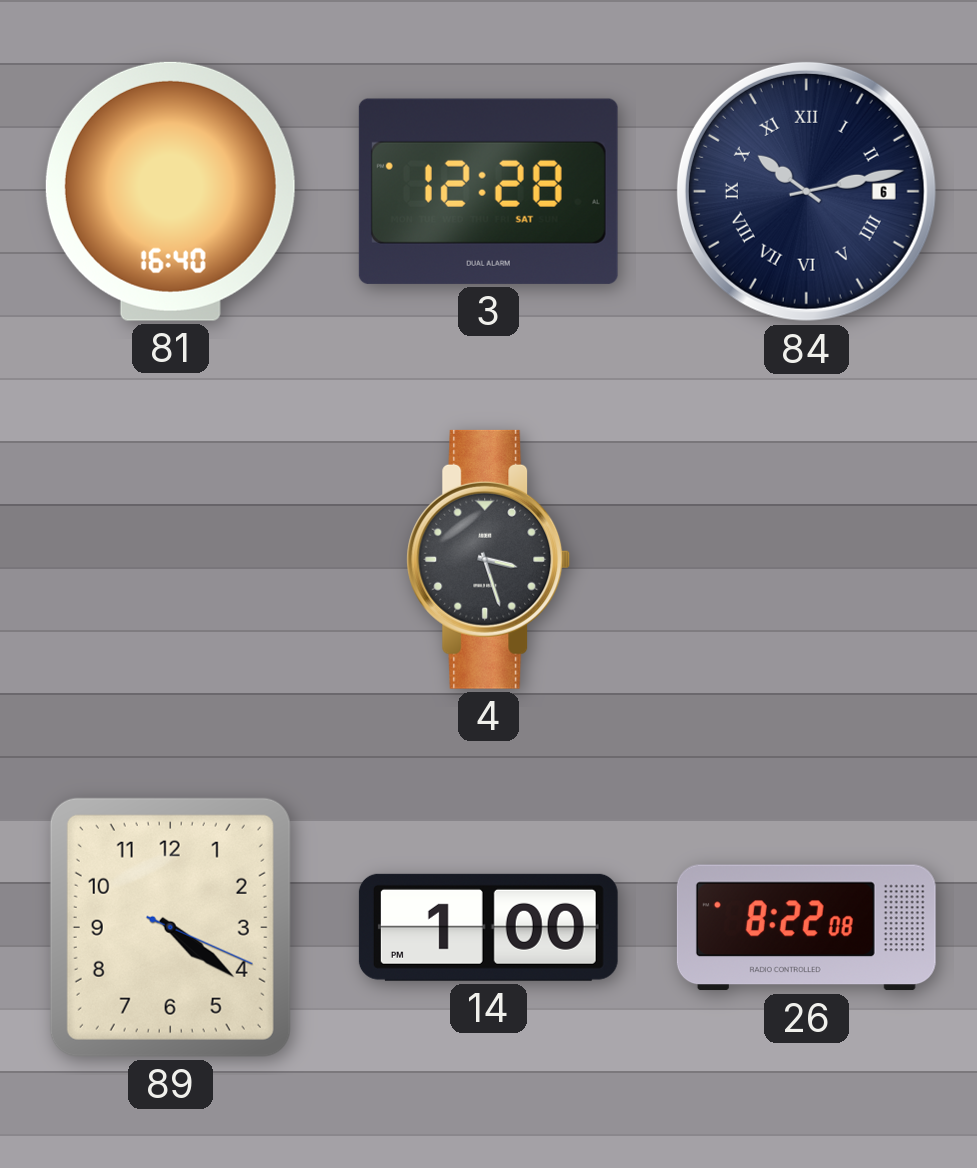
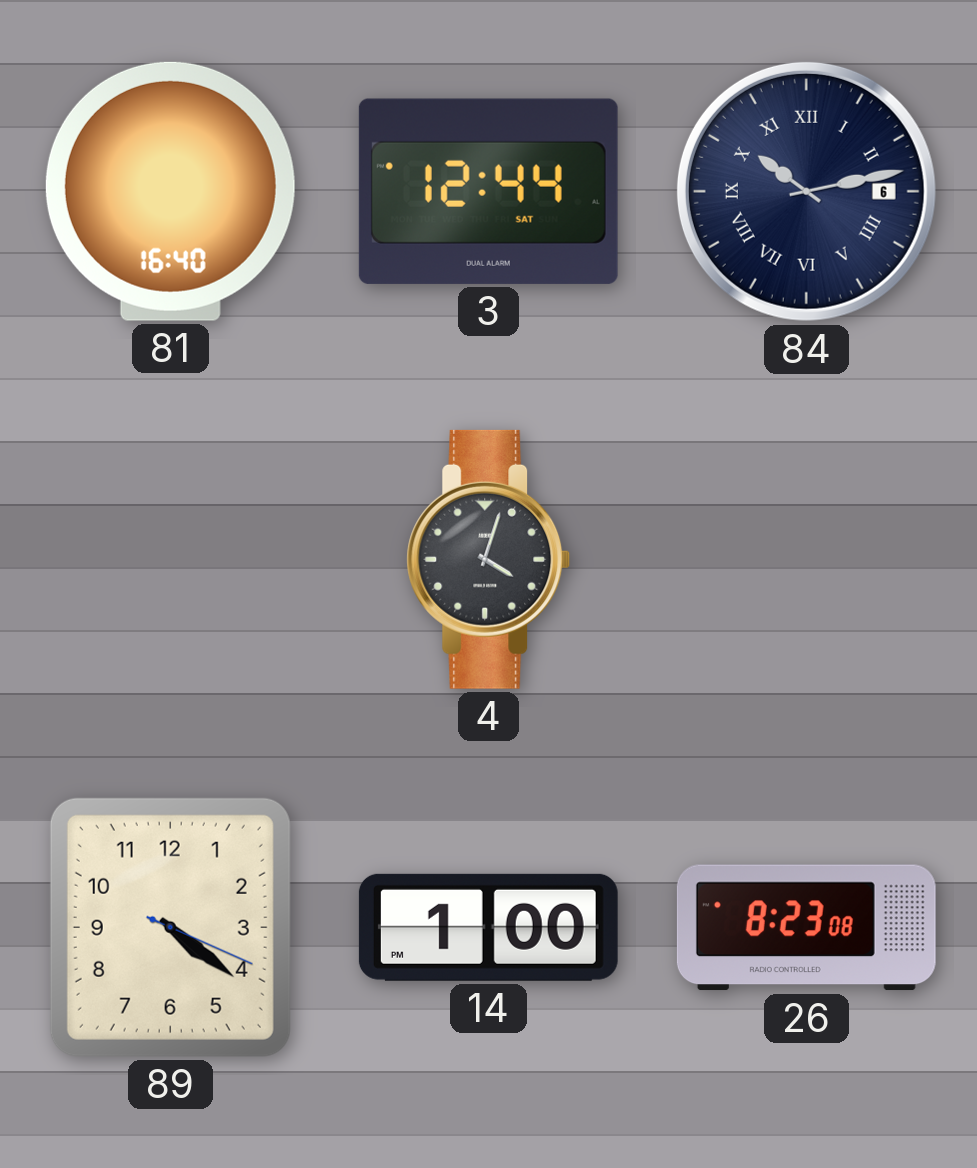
3: 12:28 -> 12:44 (488, 191)
4: 3:27 -> 4:03 (489, 559)
26: 8:22 -> 8:23 (806, 928)
